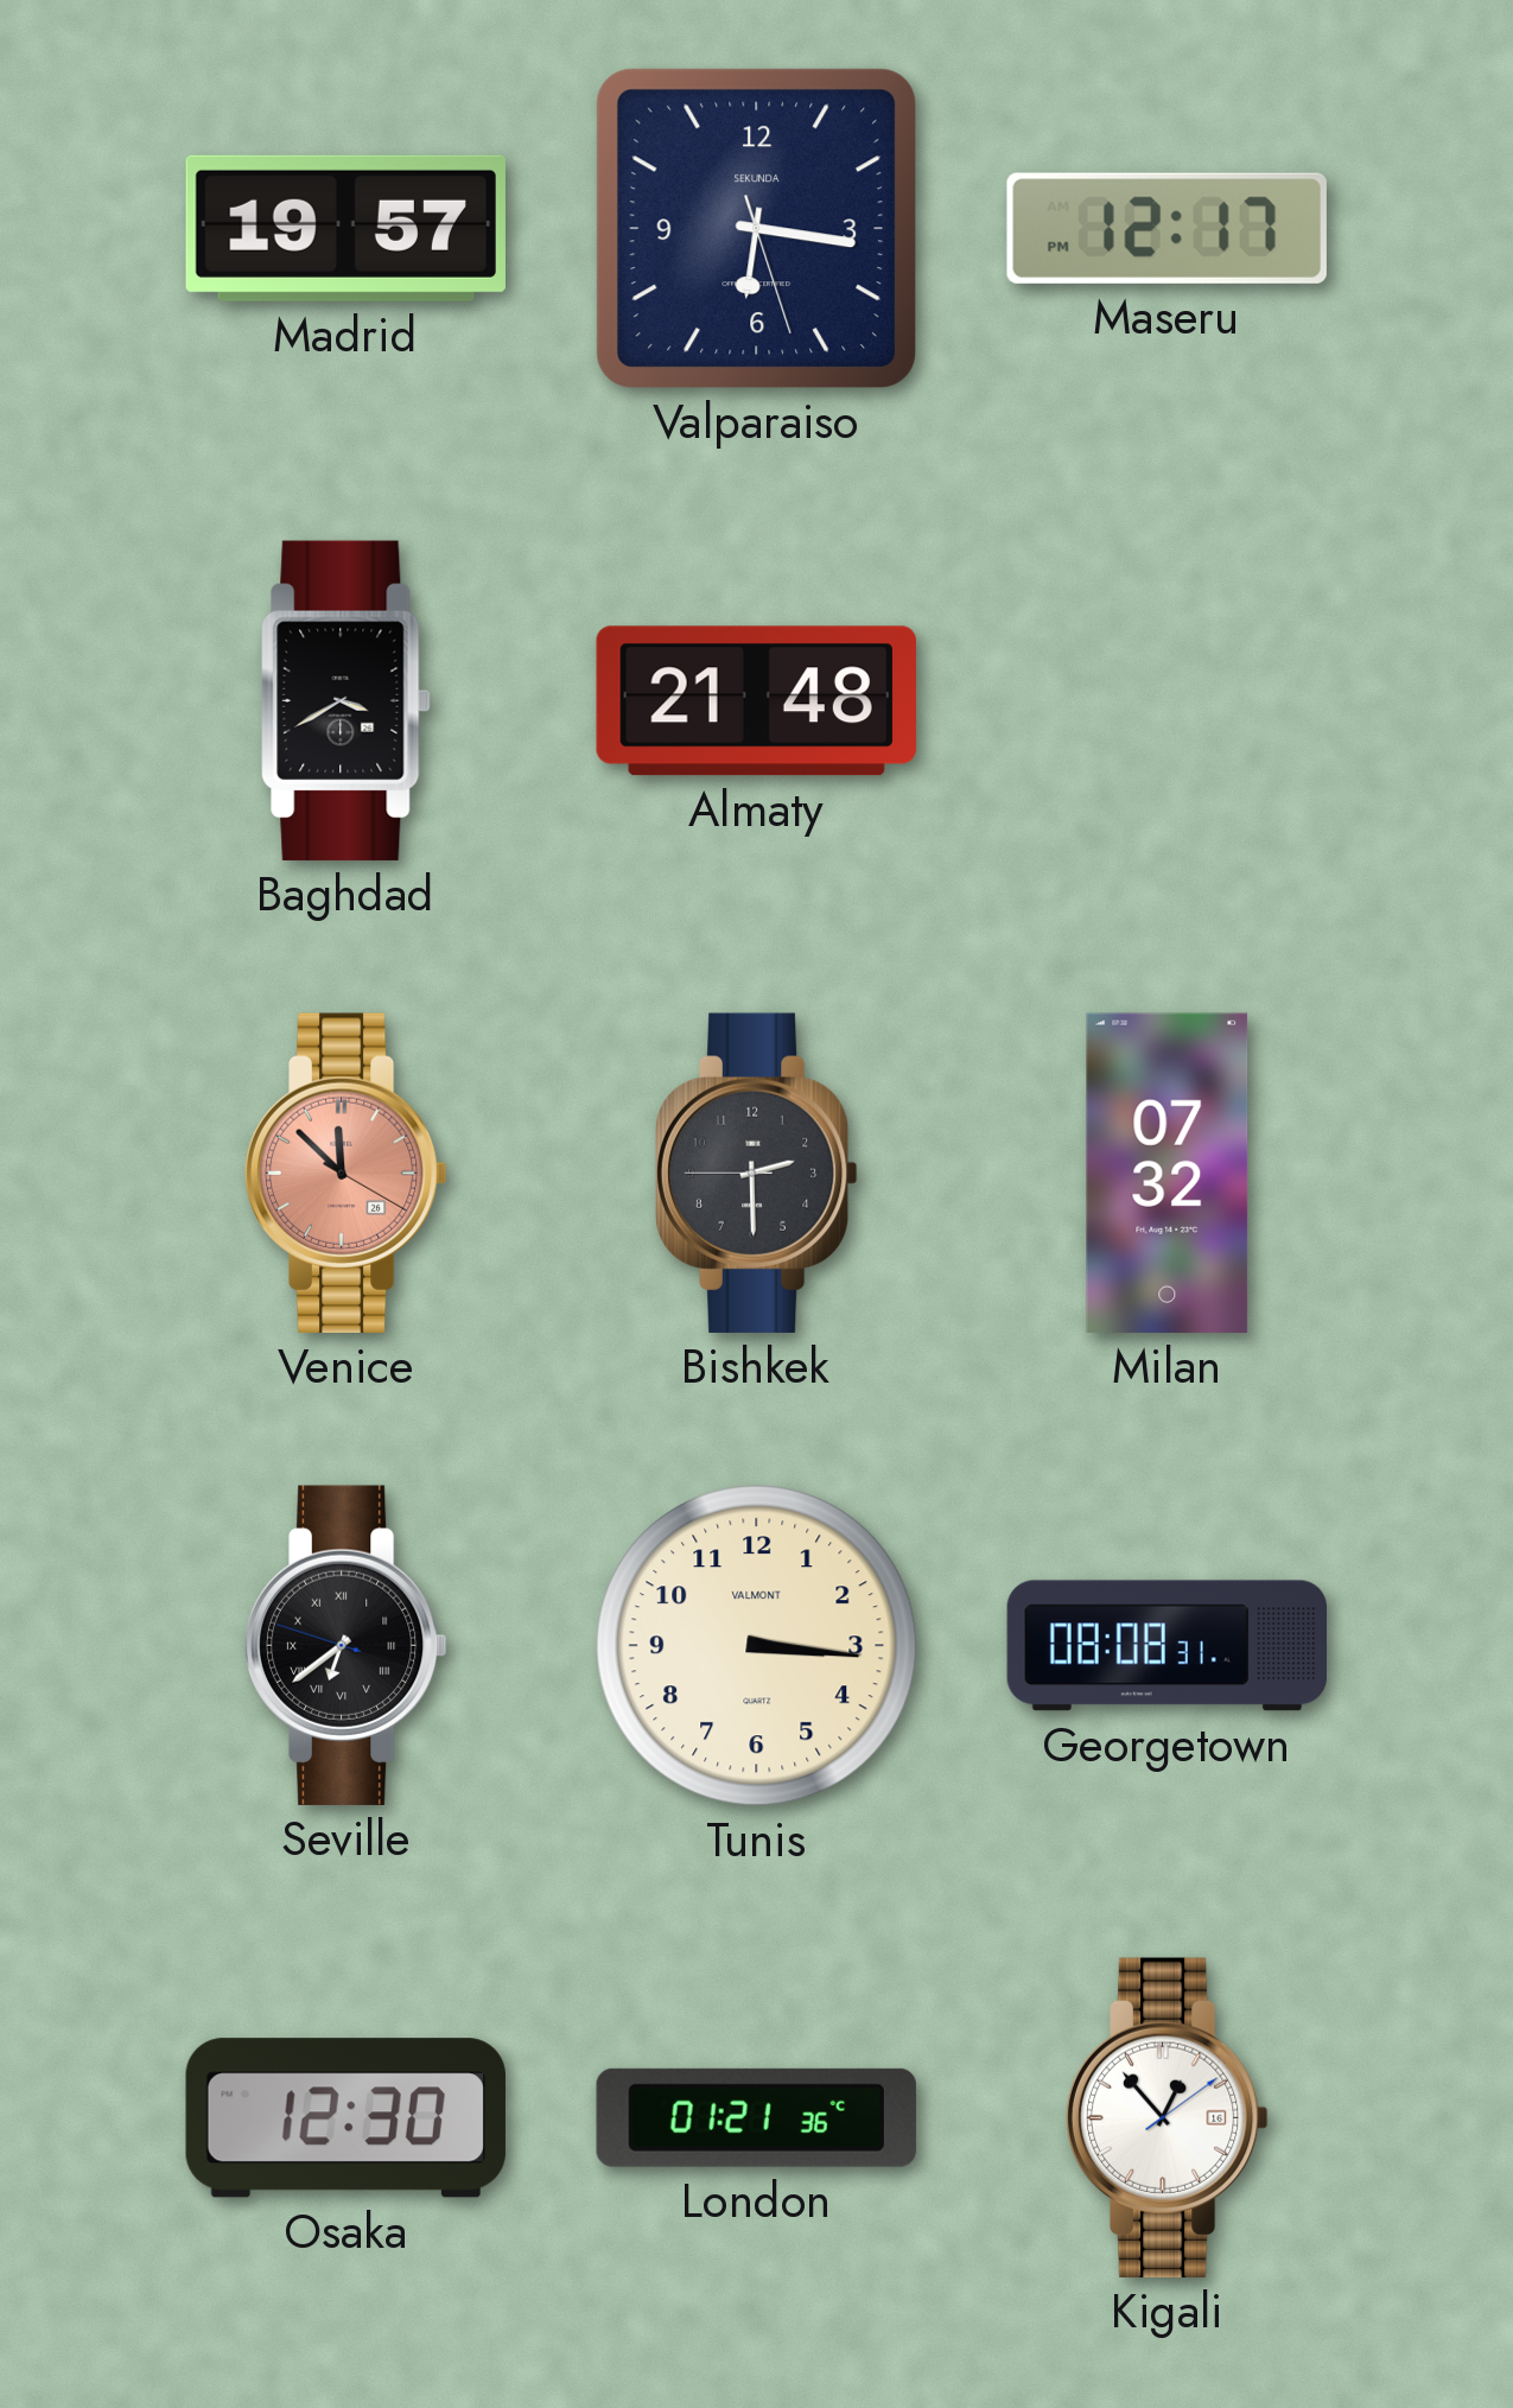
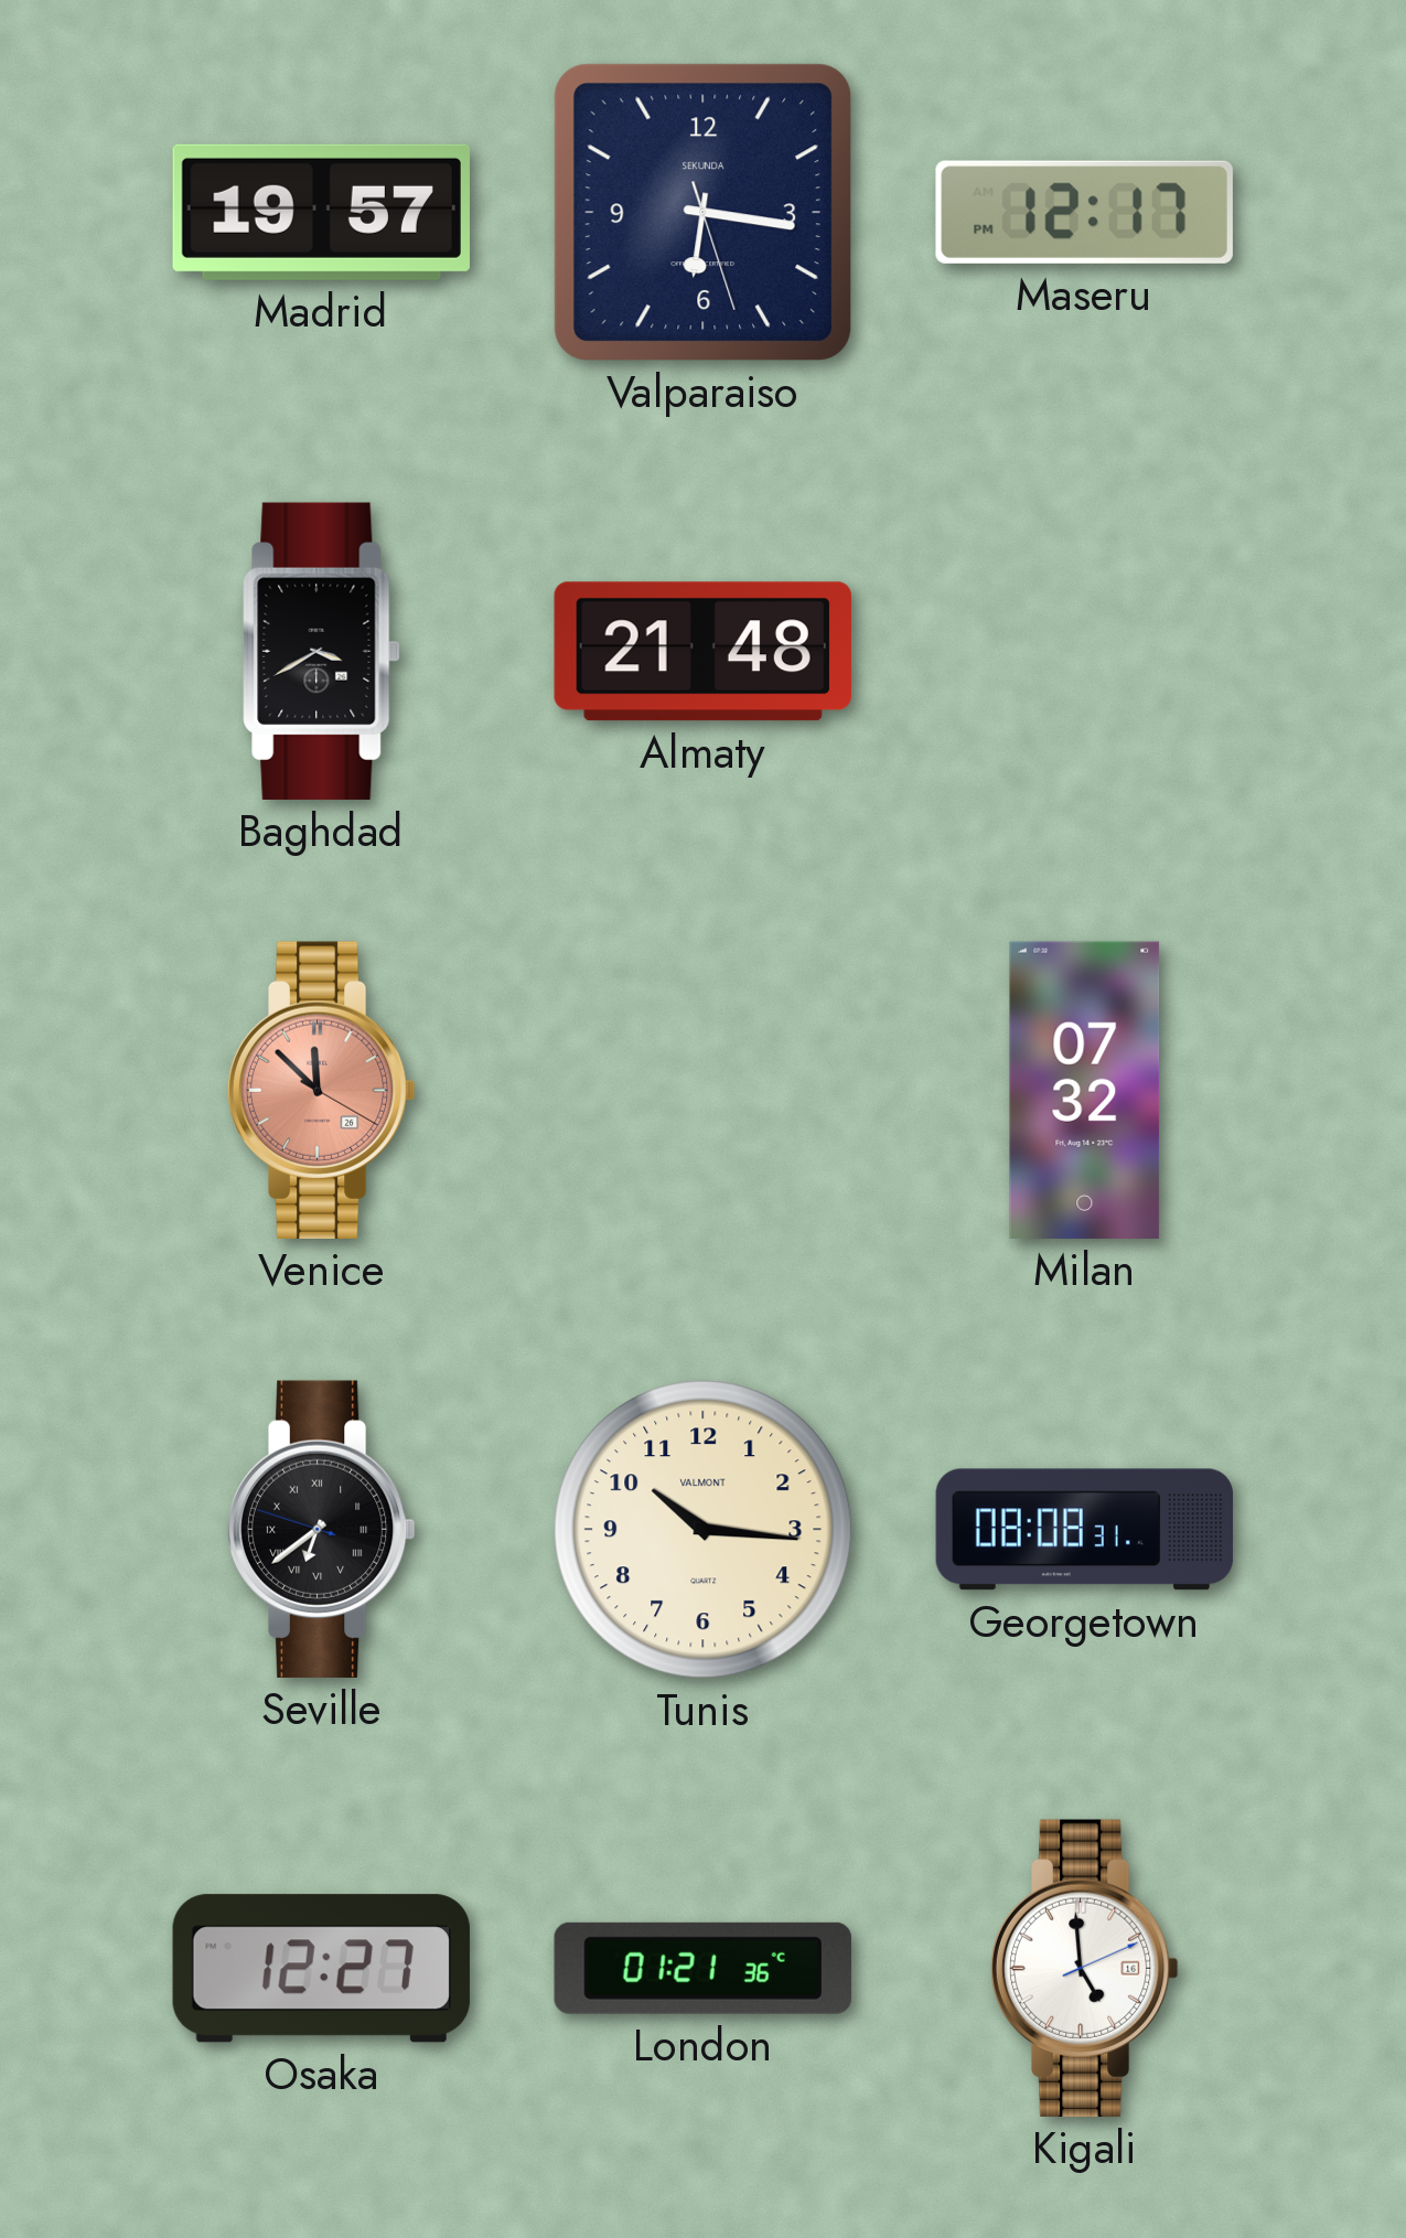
Bishkek: 2:29 -> none (756, 1173)
Tunis: 3:16 -> 10:16 (704, 1530)
Osaka: 12:30 -> 12:27 (321, 1969)
Kigali: 12:53 -> 4:59 (1084, 1968)
